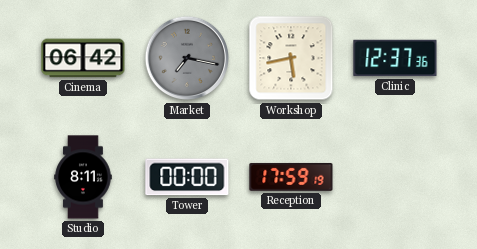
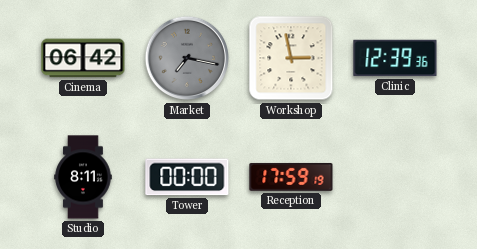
Workshop: 5:43 -> 2:58 (291, 58)
Clinic: 12:37 -> 12:39 (395, 58)
